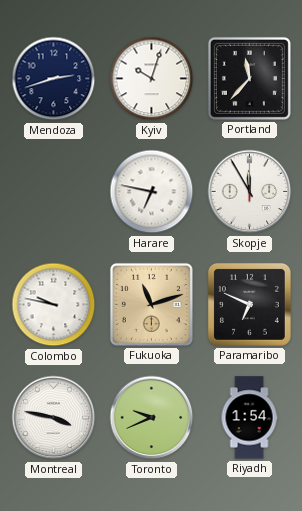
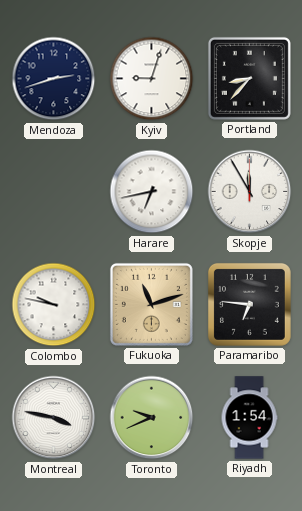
Kyiv: 10:03 -> 9:03 (152, 79)
Portland: 11:37 -> 8:37 (249, 78)
Harare: 6:47 -> 6:43 (152, 192)
Paramaribo: 6:49 -> 6:46 (249, 304)
